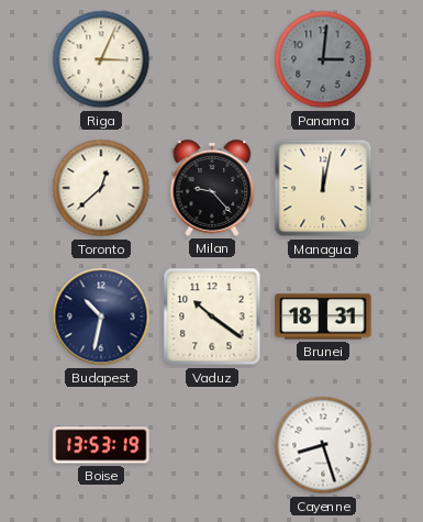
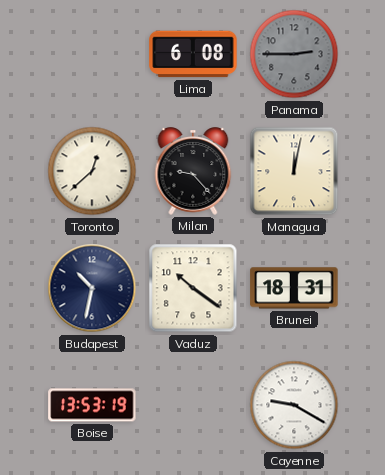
Riga: 3:04 -> none (101, 59)
Lima: none -> 6:08 (193, 54)
Panama: 3:01 -> 2:45 (294, 54)
Cayenne: 8:27 -> 9:20 (294, 405)
